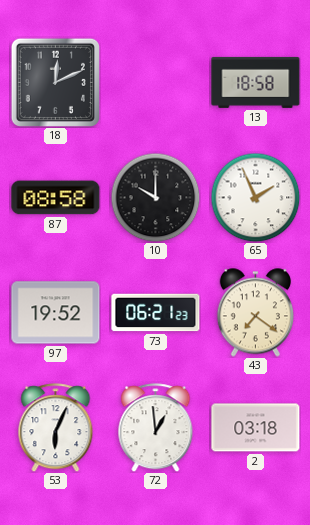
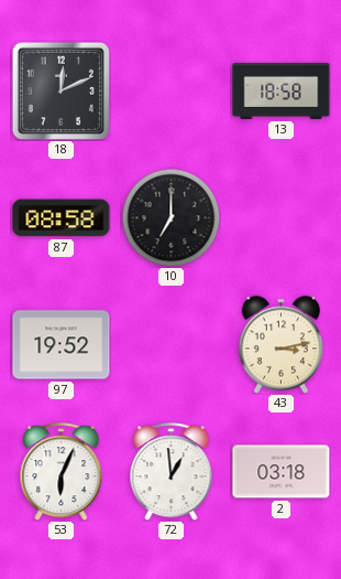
10: 10:00 -> 7:00 (170, 217)
65: 1:56 -> none (255, 197)
73: 06:21 -> none (156, 313)
43: 7:21 -> 3:13 (280, 345)
